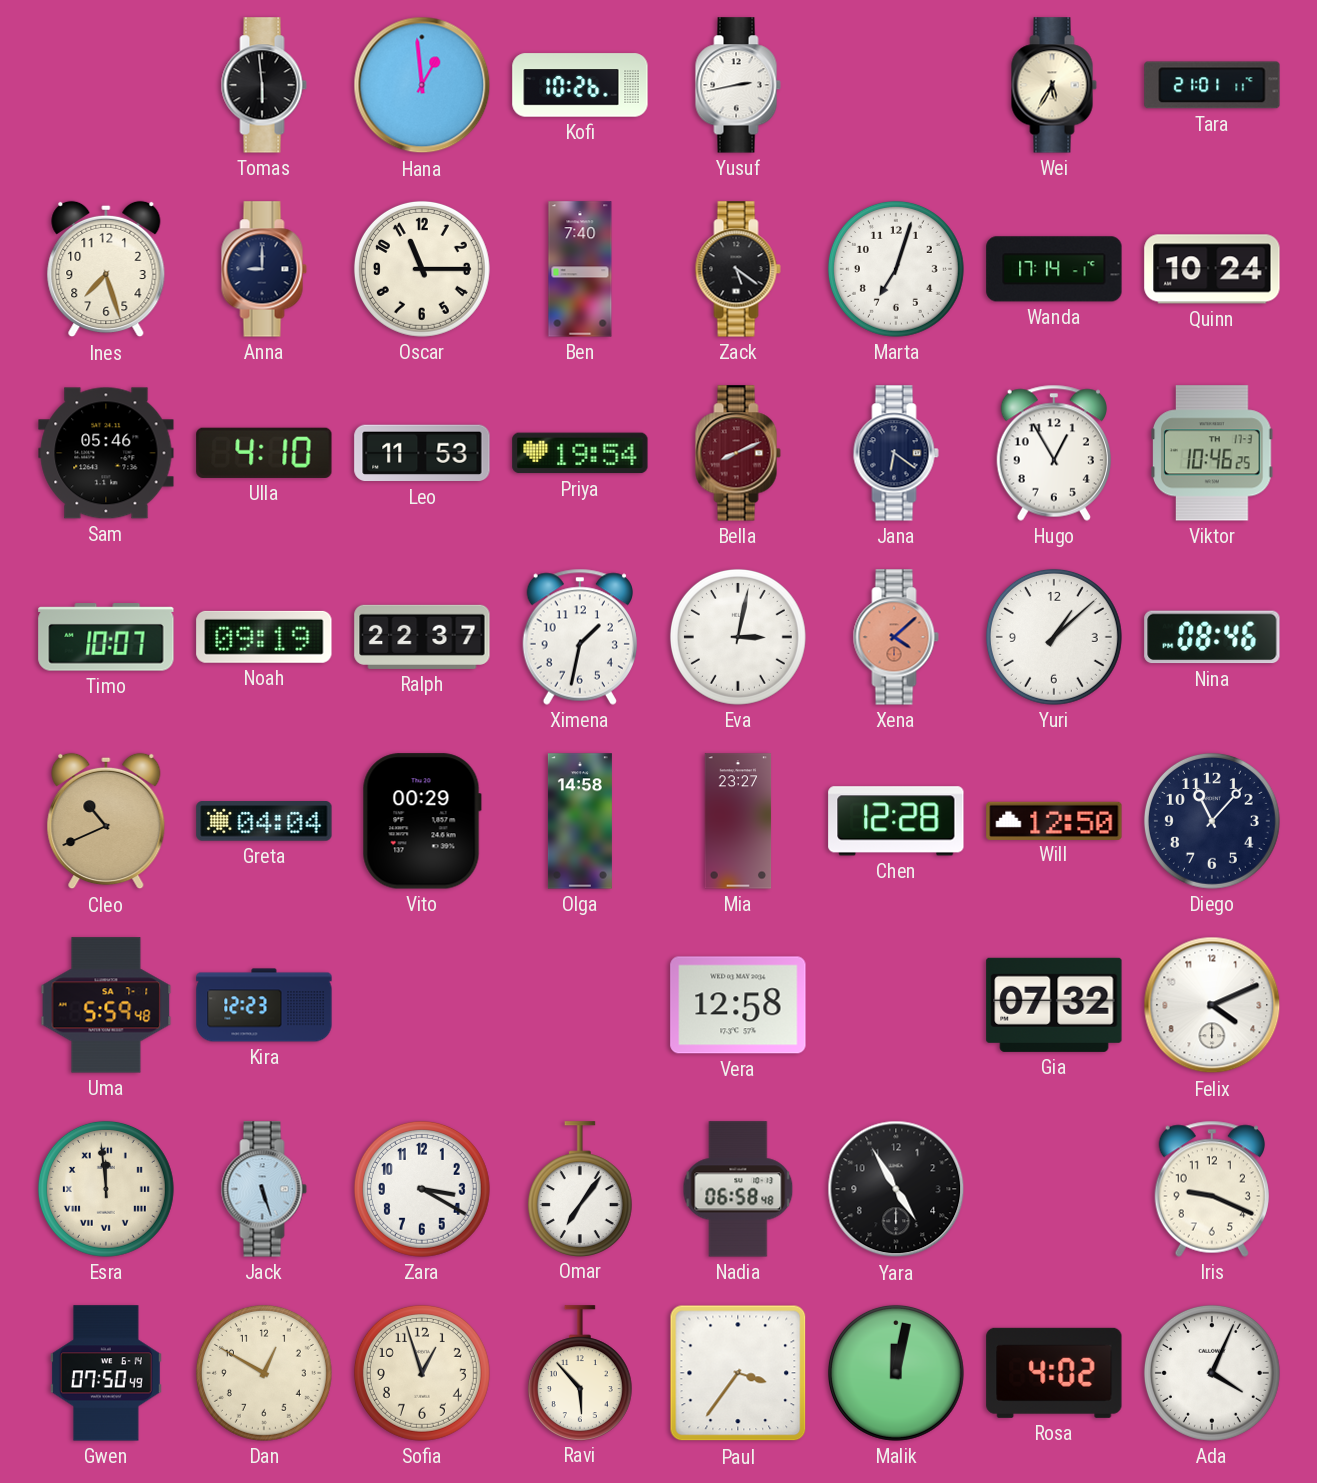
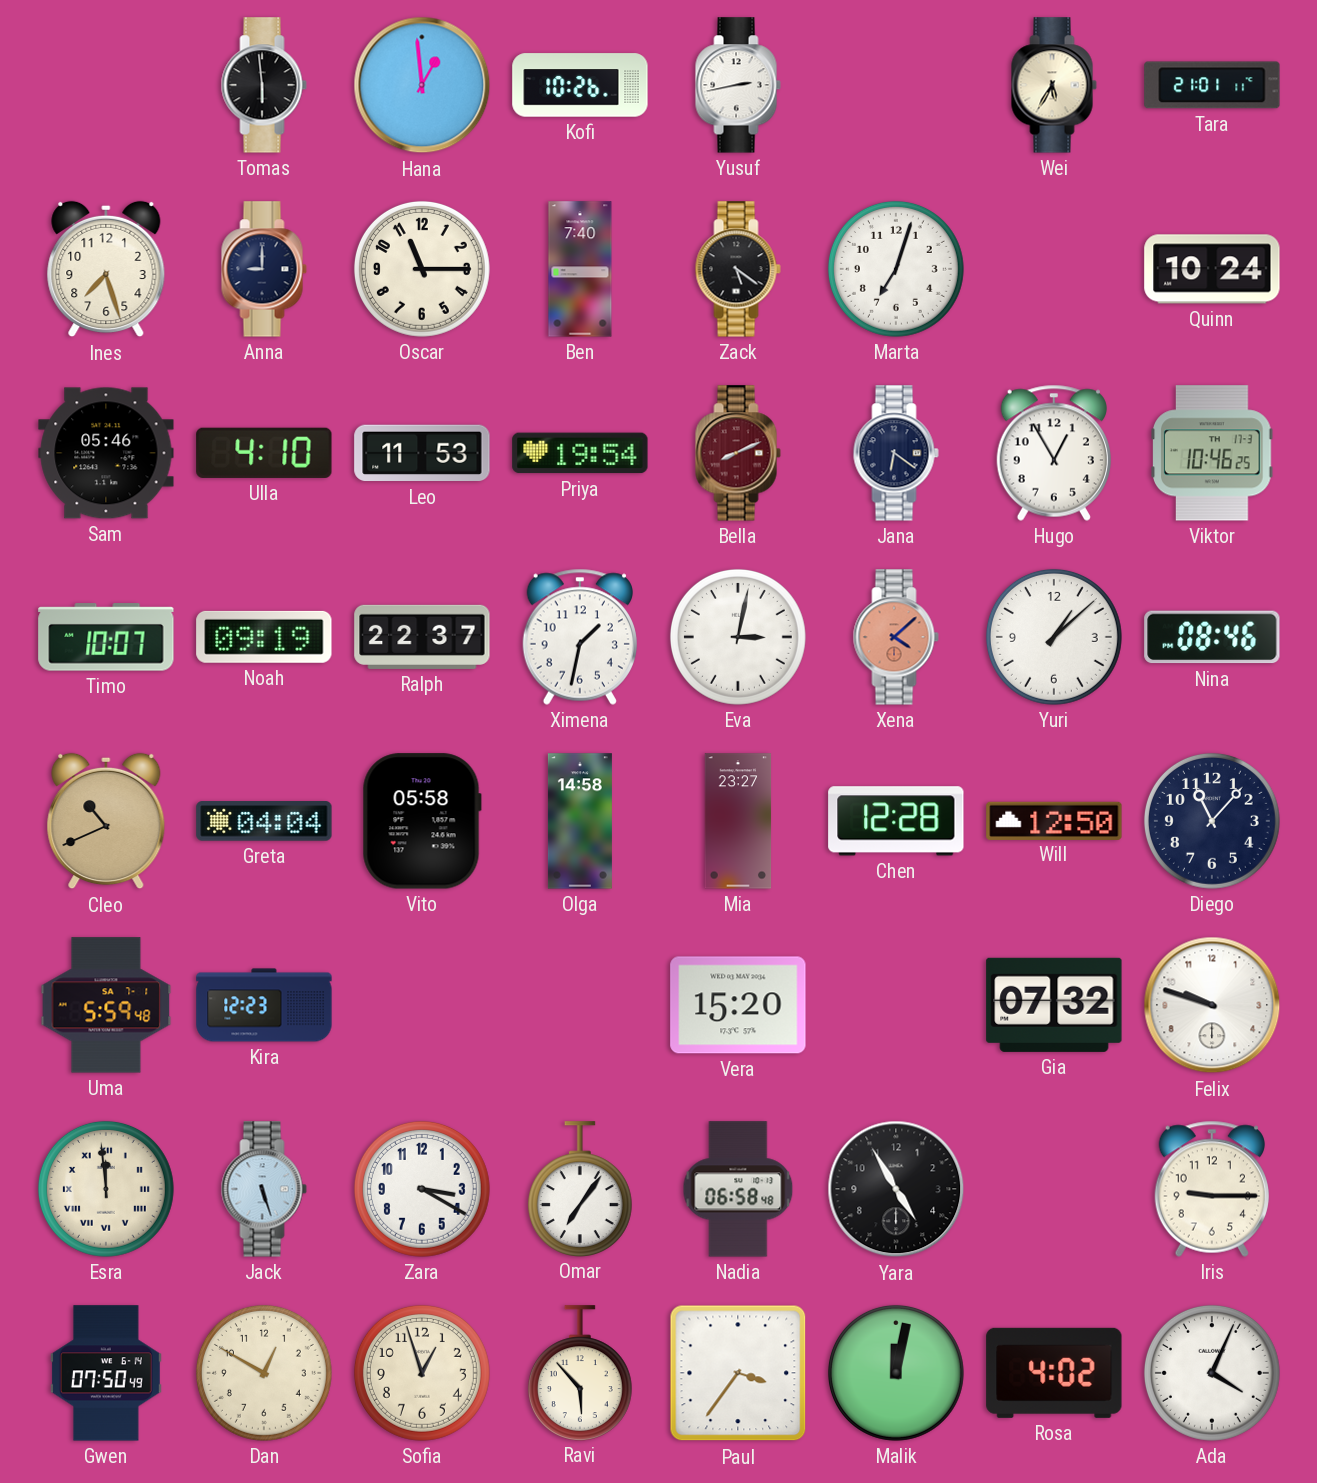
Wanda: 17:14 -> none (1054, 269)
Vito: 00:29 -> 05:58 (422, 821)
Vera: 12:58 -> 15:20 (738, 1005)
Felix: 4:11 -> 9:48 (1212, 1005)
Iris: 9:19 -> 9:15 (1212, 1189)
